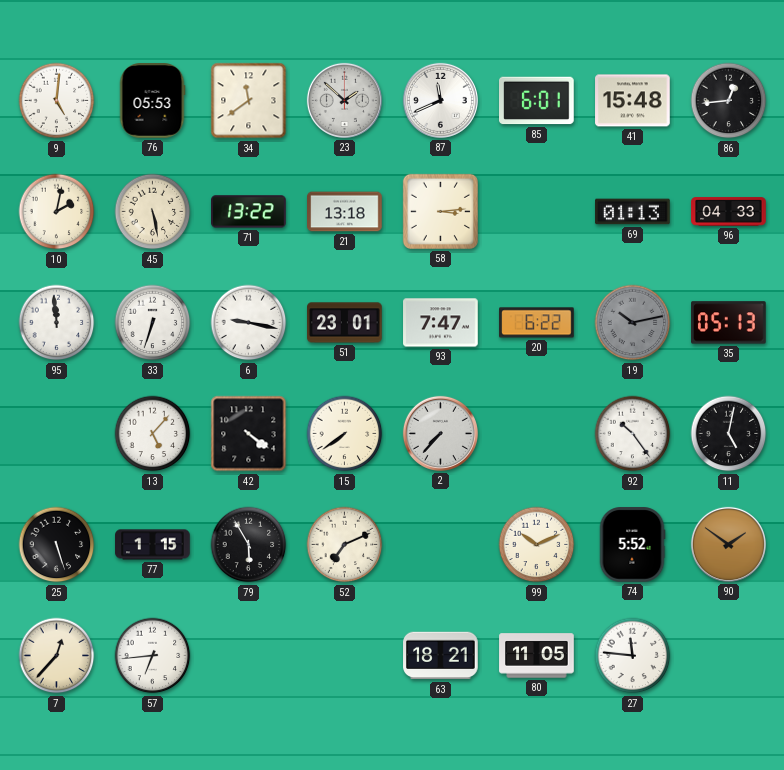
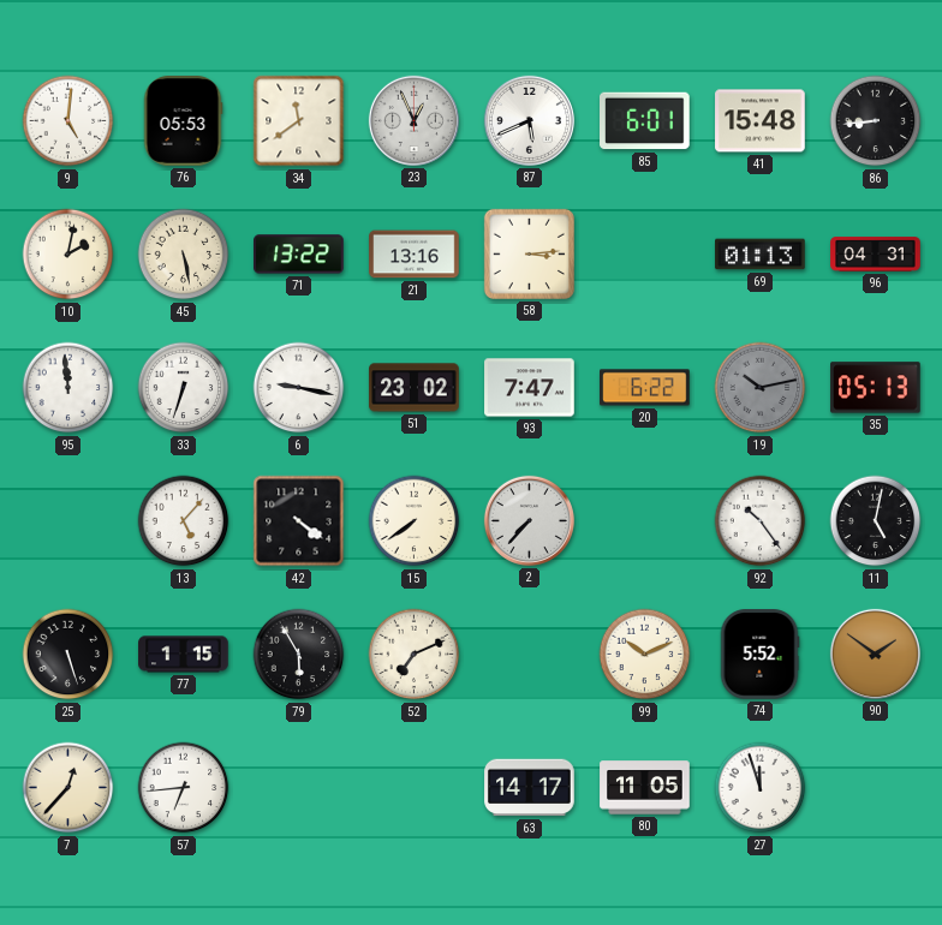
23: 1:52 -> 12:56 (413, 120)
87: 11:41 -> 5:41 (529, 120)
86: 12:44 -> 8:44 (876, 121)
21: 13:18 -> 13:16 (415, 255)
96: 04:33 -> 04:31 (876, 255)
51: 23:01 -> 23:02 (415, 388)
63: 18:21 -> 14:17 (530, 788)
27: 11:46 -> 11:57 (761, 788)
